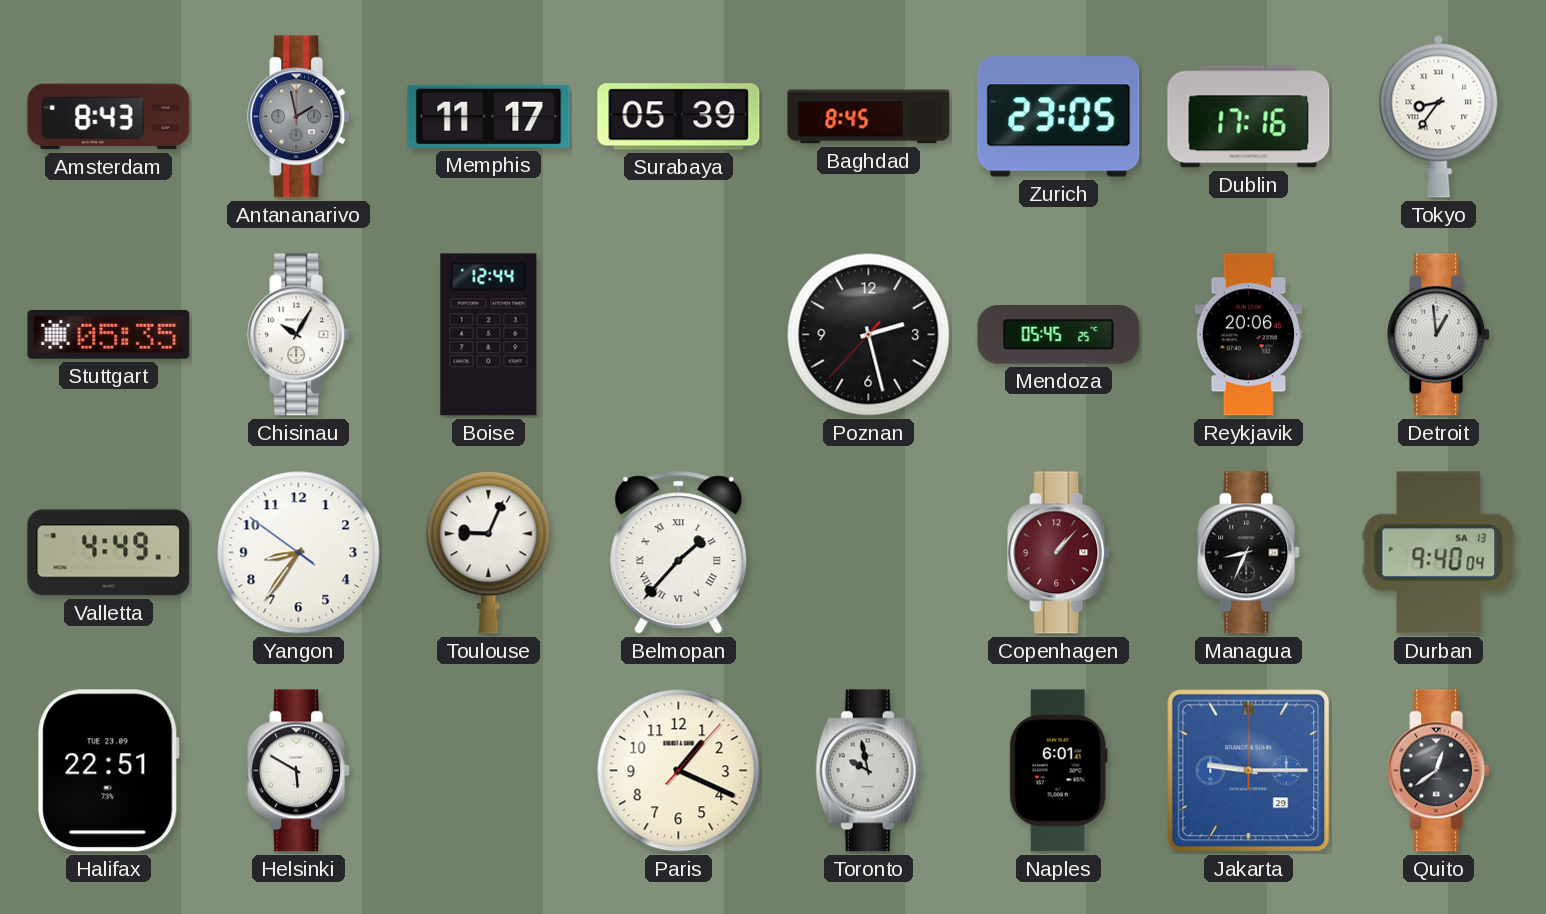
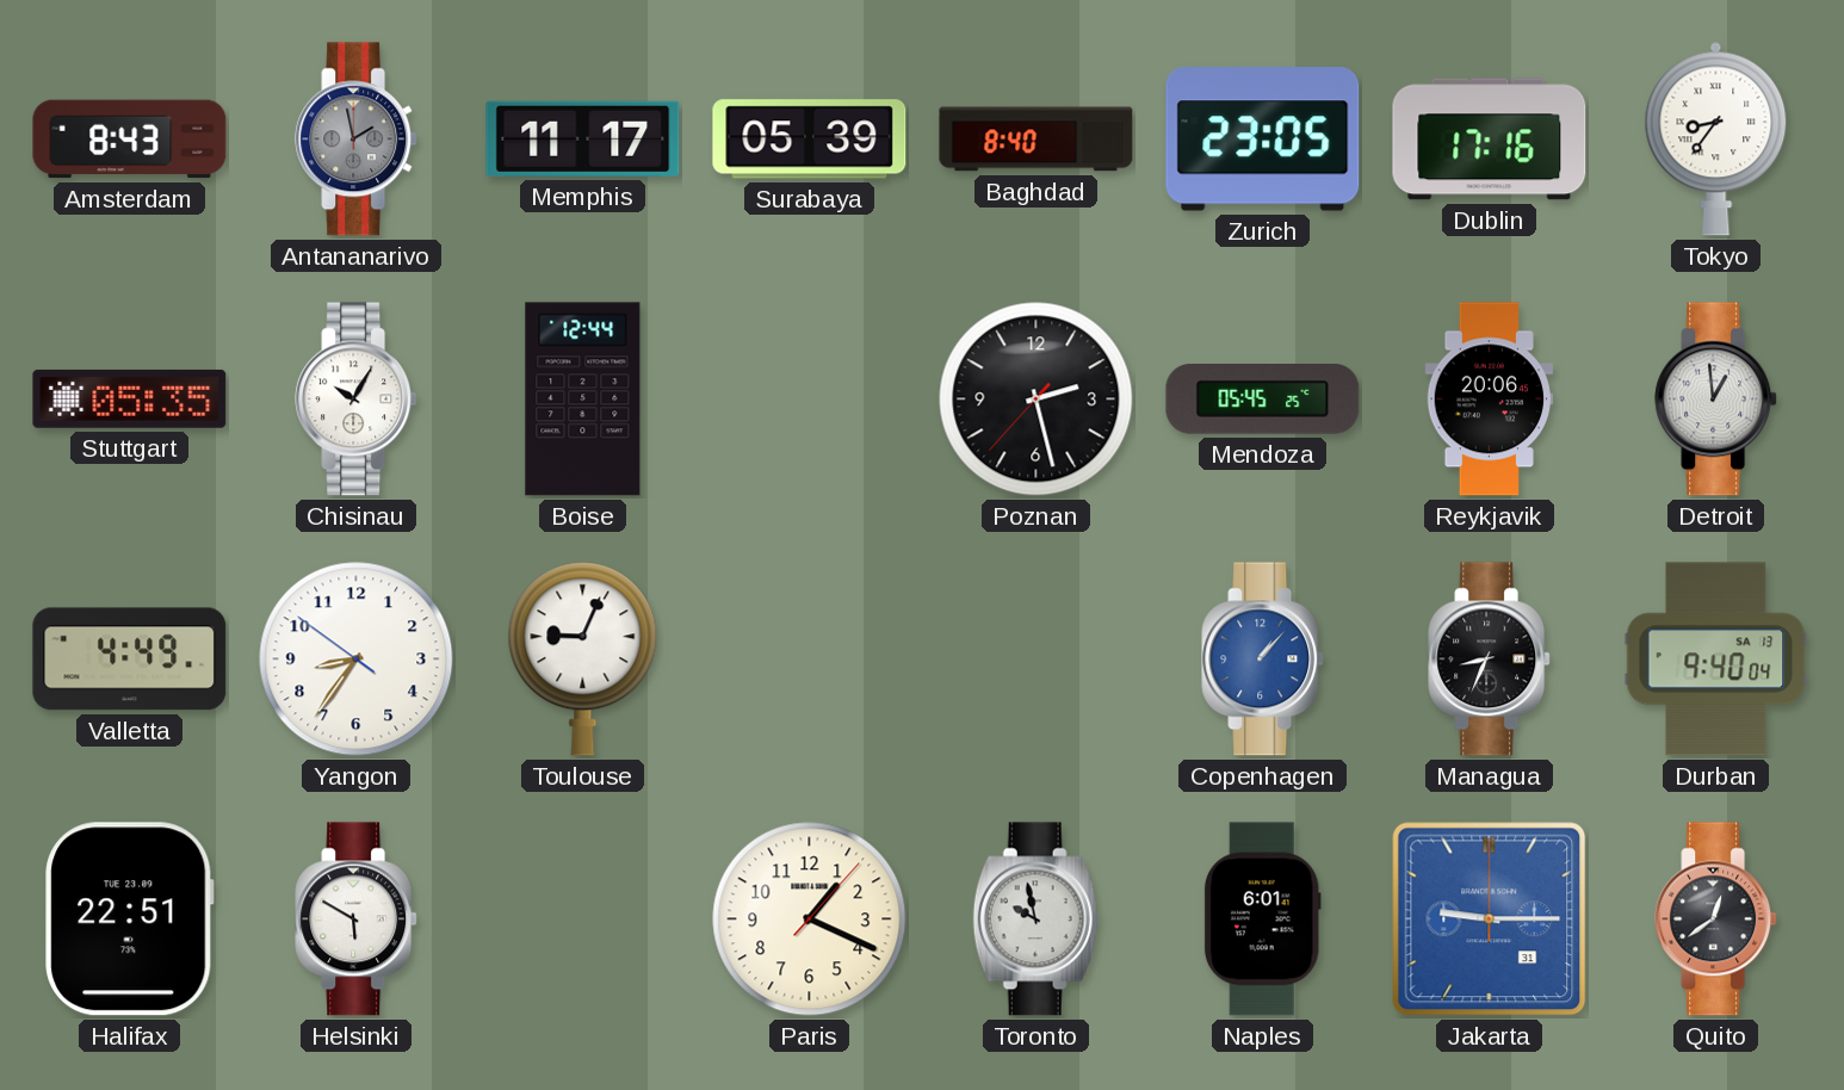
Baghdad: 8:45 -> 8:40 (1037, 140)
Belmopan: 1:37 -> none (679, 553)
Copenhagen dial: burgundy -> blue (1263, 659)
Jakarta date: 29 -> 31 (1490, 919)
